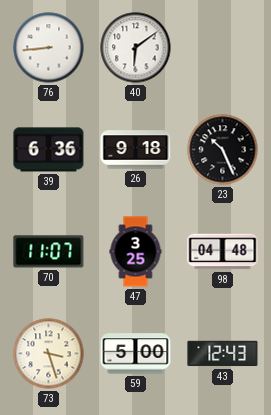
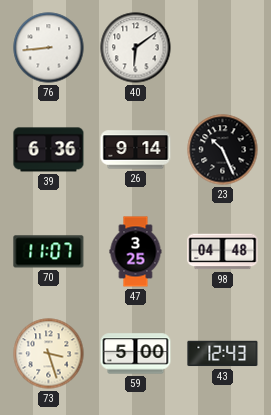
26: 9:18 -> 9:14 (136, 150)
